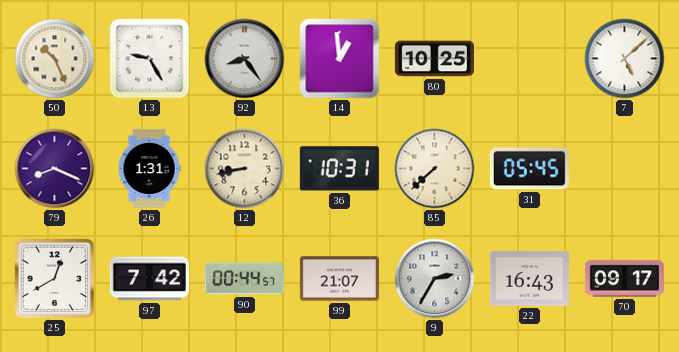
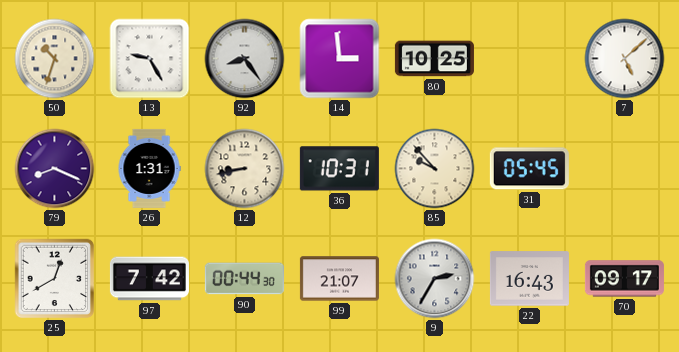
50: 10:26 -> 10:33 (55, 59)
14: 12:59 -> 2:59 (340, 59)
85: 7:38 -> 9:53 (435, 169)
90: 00:44:57 -> 00:44:30 (244, 279)
